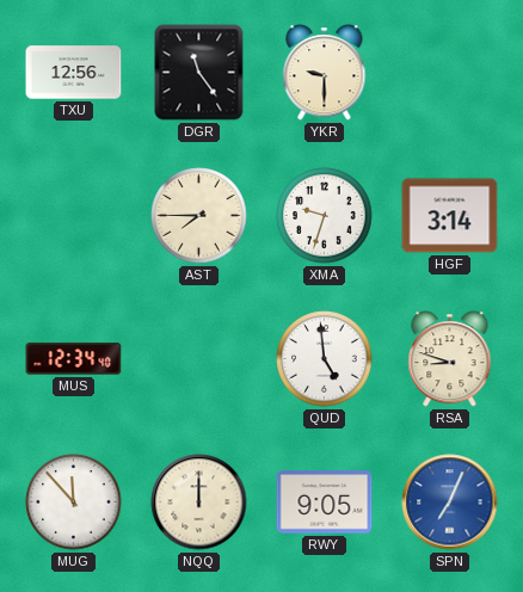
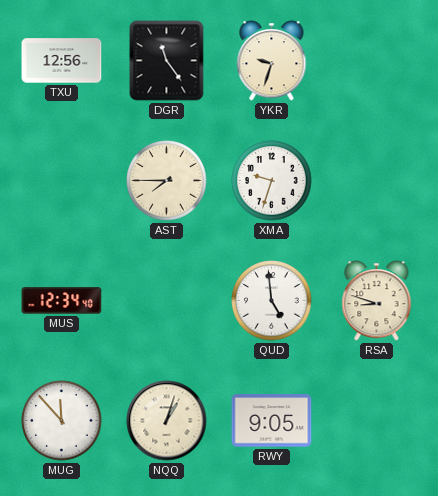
YKR: 9:30 -> 9:33 (272, 61)
HGF: 3:14 -> none (450, 216)
NQQ: 12:00 -> 1:03 (167, 421)
SPN: 7:04 -> none (450, 502)
